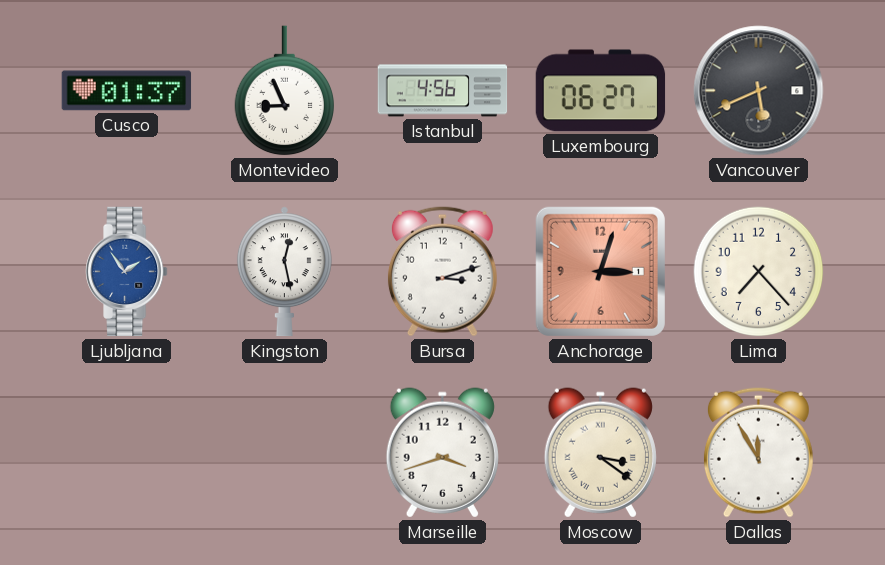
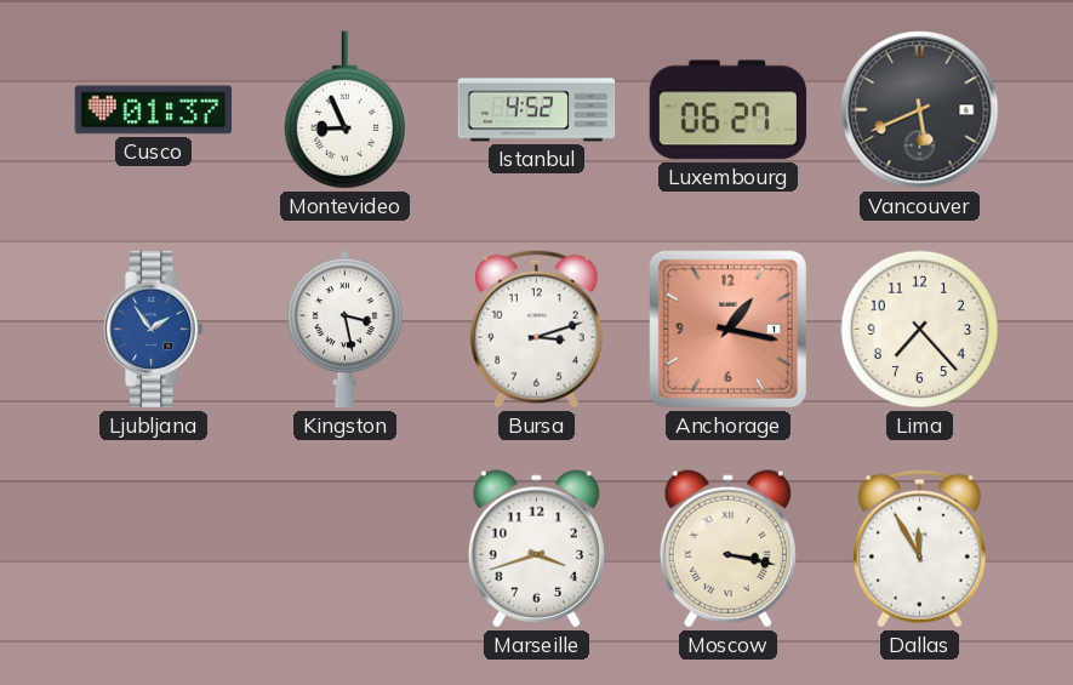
Istanbul: 4:56 -> 4:52 (537, 110)
Kingston: 12:28 -> 3:28 (344, 330)
Anchorage: 3:03 -> 1:17 (727, 329)
Moscow: 3:21 -> 3:17 (727, 549)
